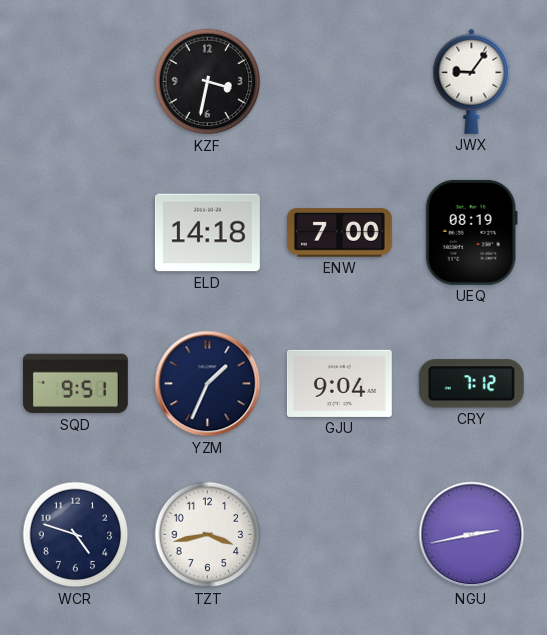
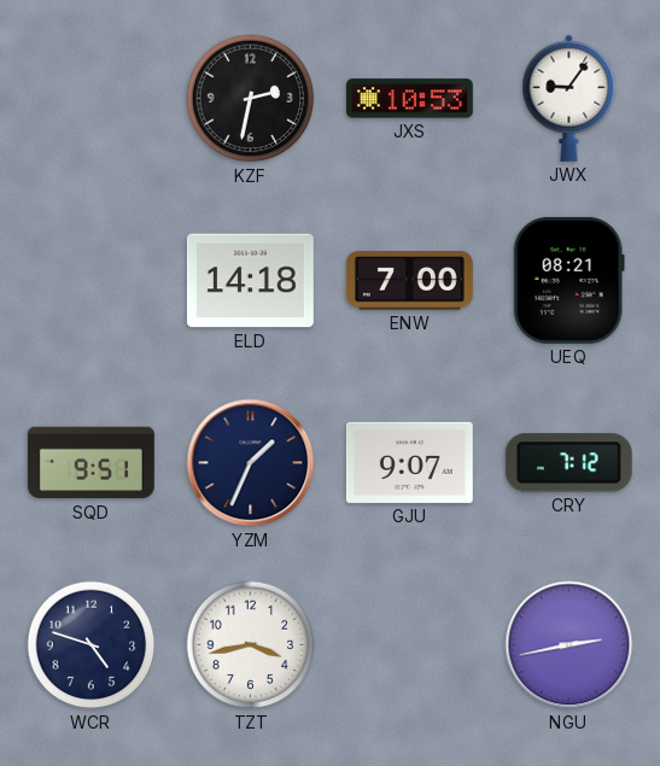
KZF: 3:32 -> 2:32 (251, 99)
JXS: none -> 10:53 (409, 99)
UEQ: 08:19 -> 08:21 (568, 280)
GJU: 9:04 -> 9:07 (409, 462)
